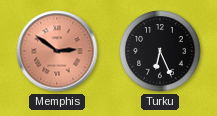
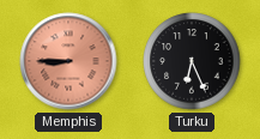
Memphis: 2:51 -> 8:45 (68, 61)
